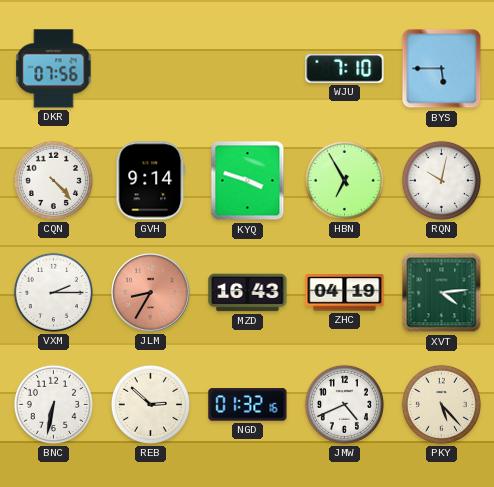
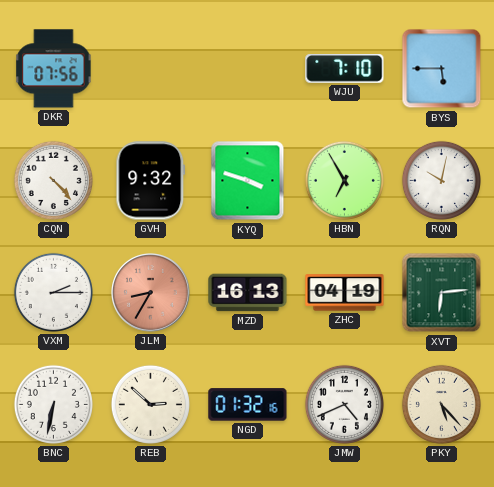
GVH: 9:14 -> 9:32 (151, 181)
MZD: 16:43 -> 16:13 (248, 293)
XVT: 4:14 -> 6:14 (442, 293)
